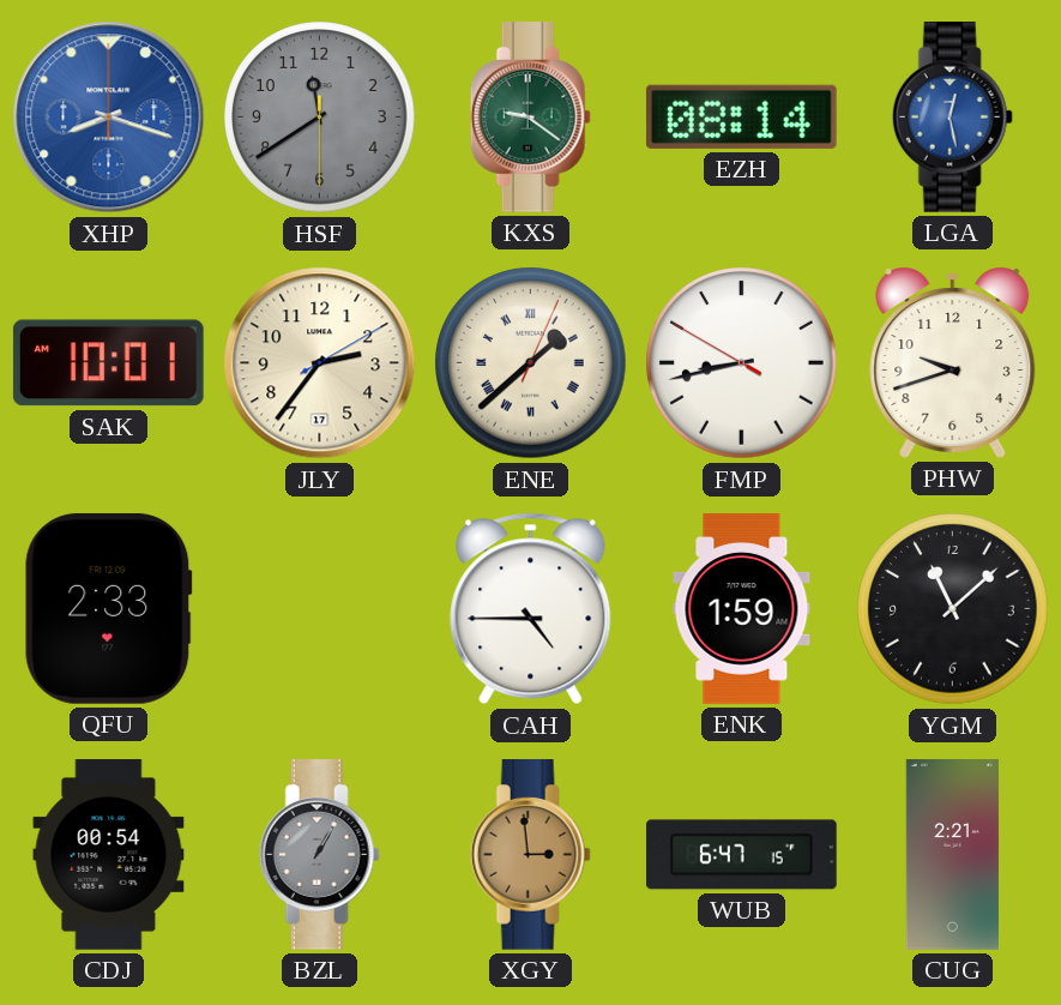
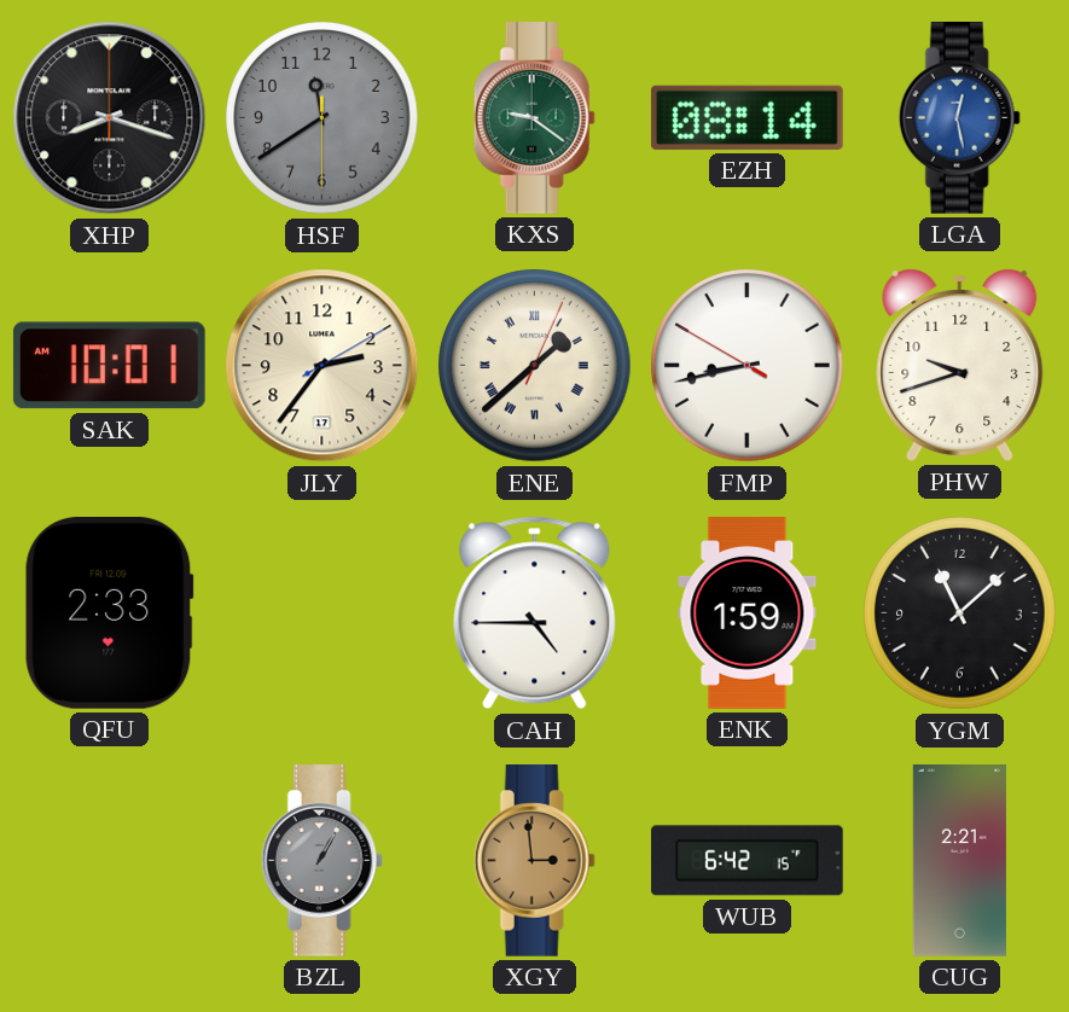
XHP dial: blue -> black (110, 118)
CDJ: 00:54 -> none (109, 855)
WUB: 6:47 -> 6:42 (748, 861)
